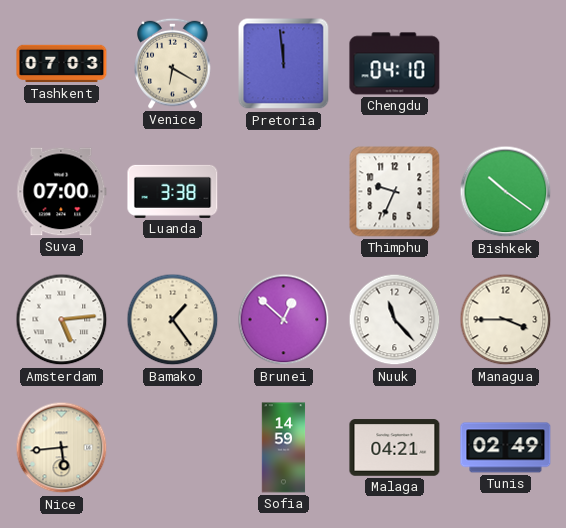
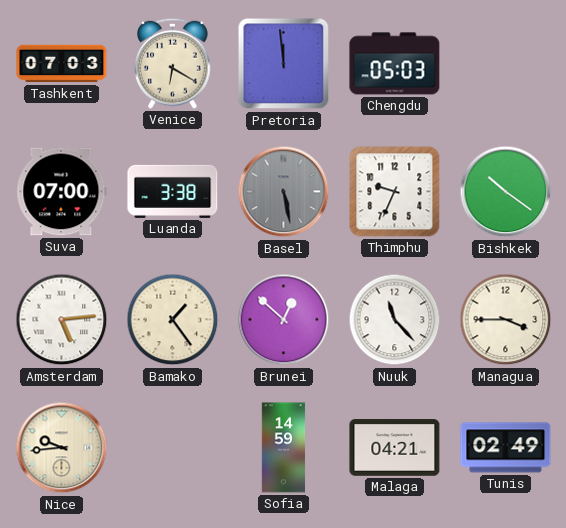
Chengdu: 04:10 -> 05:03 (395, 64)
Basel: none -> 5:28 (284, 192)
Nice: 5:44 -> 9:44 (62, 448)
